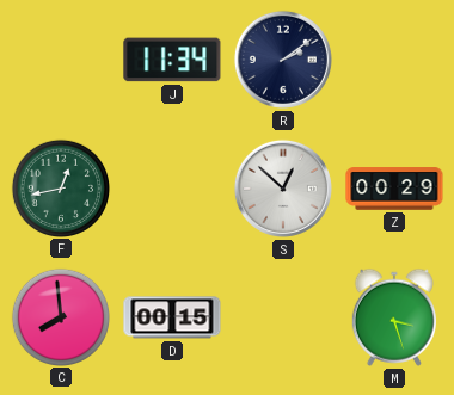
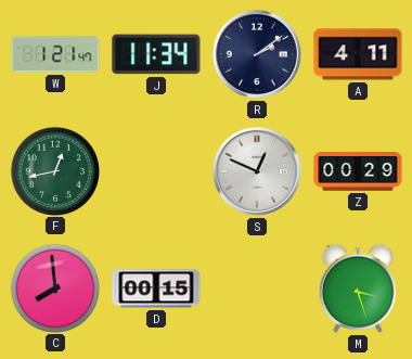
W: none -> 1:21 (55, 54)
A: none -> 4:11 (358, 54)
S: 12:52 -> 12:49 (257, 171)
